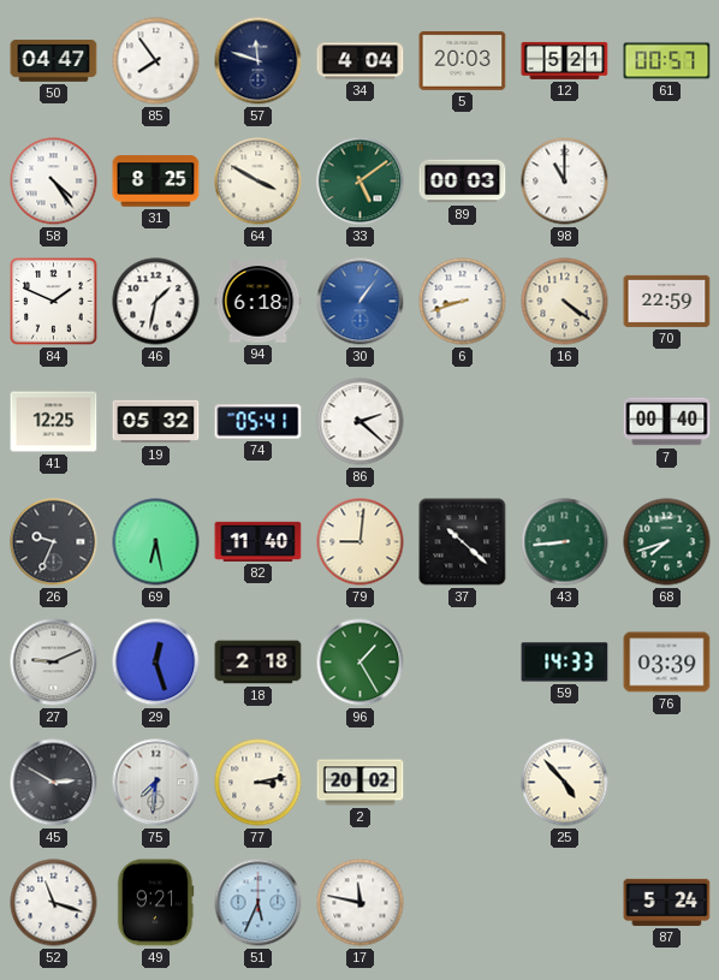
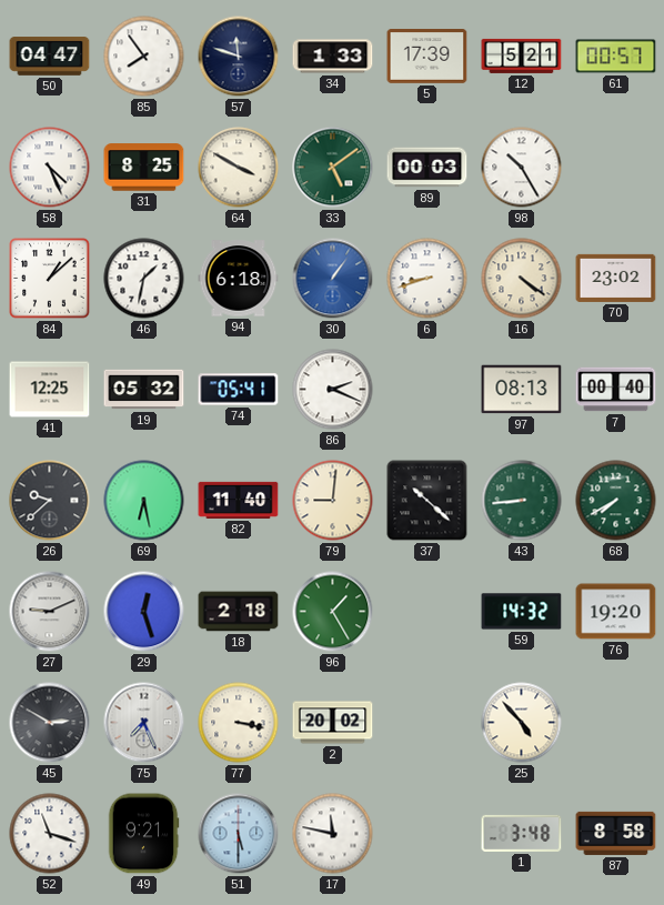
34: 4:04 -> 1:33 (333, 57)
5: 20:03 -> 17:39 (427, 57)
58: 4:24 -> 4:26 (50, 168)
98: 11:00 -> 10:25 (522, 168)
84: 1:49 -> 1:08 (50, 279)
70: 22:59 -> 23:02 (616, 278)
86: 2:22 -> 2:19 (333, 390)
97: none -> 08:13 (522, 390)
26: 9:34 -> 9:38 (50, 501)
68: 7:42 -> 7:40 (616, 501)
59: 14:33 -> 14:32 (522, 612)
76: 03:39 -> 19:20 (616, 612)
75: 7:31 -> 7:26 (144, 723)
77: 3:13 -> 3:17 (239, 723)
51: 5:34 -> 5:30 (239, 834)
1: none -> 3:48 (522, 833)
87: 5:24 -> 8:58 (616, 833)
